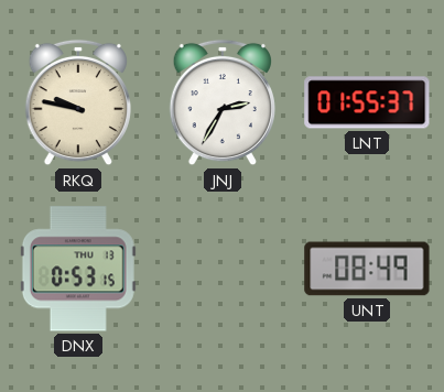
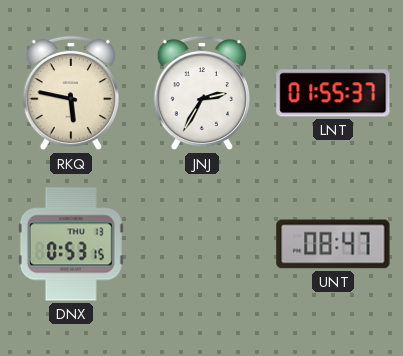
RKQ: 9:47 -> 5:47 (71, 93)
UNT: 08:49 -> 08:47 (333, 244)
